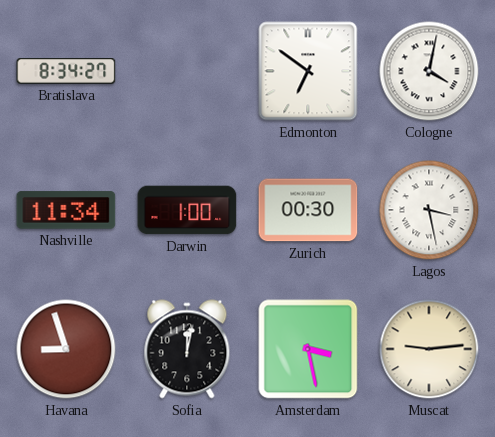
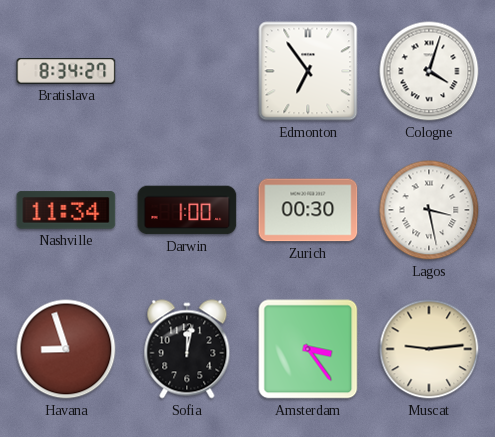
Edmonton: 6:51 -> 6:54 (308, 71)
Cologne: 4:02 -> 4:03 (429, 71)
Amsterdam: 3:28 -> 3:24 (308, 349)
